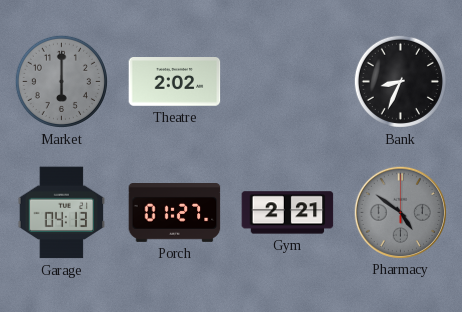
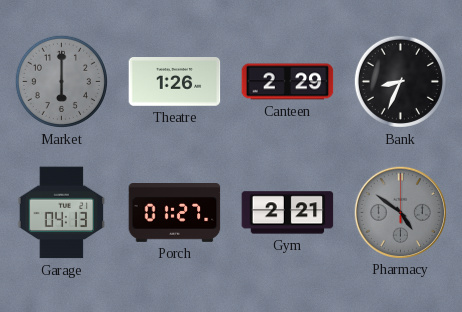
Theatre: 2:02 -> 1:26 (175, 82)
Canteen: none -> 2:29 (288, 82)
